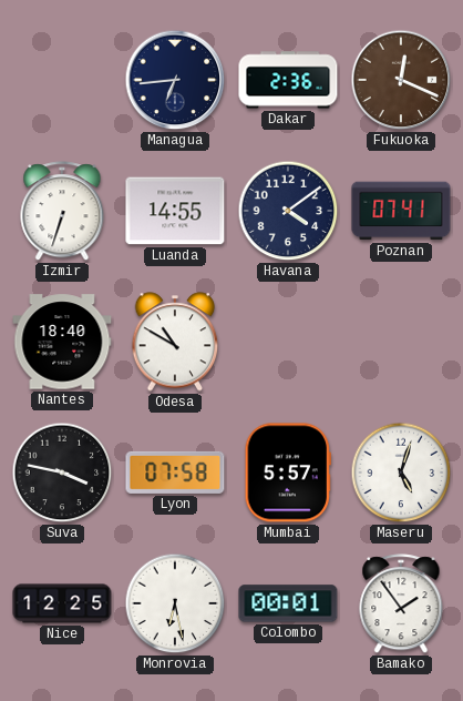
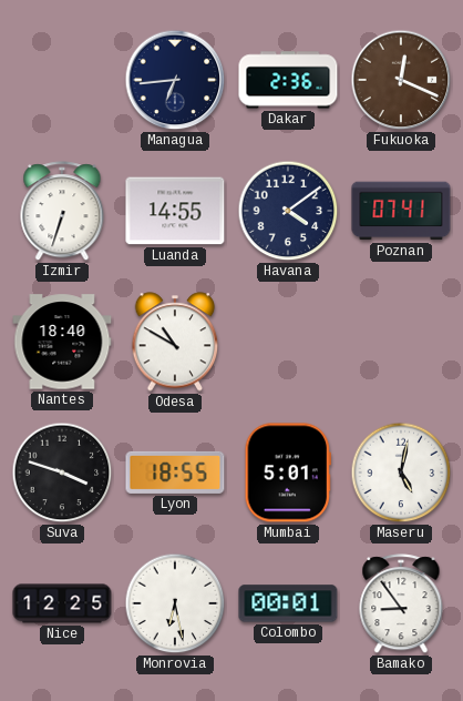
Suva: 3:47 -> 3:48 (62, 473)
Lyon: 07:58 -> 18:55 (175, 473)
Mumbai: 5:57 -> 5:01 (288, 473)
Maseru: 5:03 -> 5:02 (401, 473)
Bamako: 1:54 -> 8:54 (401, 605)
